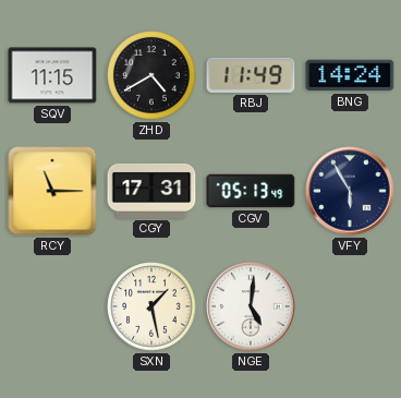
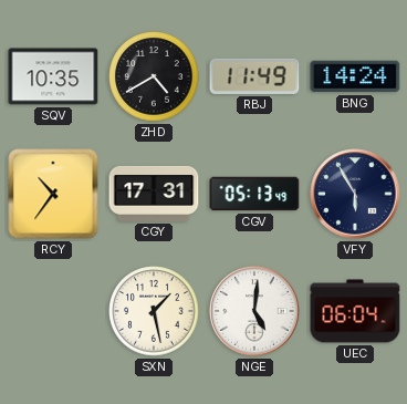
SQV: 11:15 -> 10:35 (53, 76)
RCY: 11:15 -> 10:36 (53, 194)
UEC: none -> 06:04 (355, 311)
